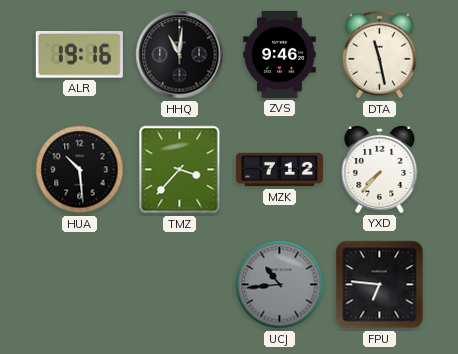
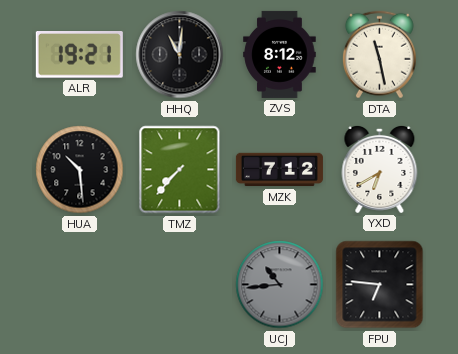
ALR: 19:16 -> 19:21 (79, 55)
ZVS: 9:46 -> 8:12 (280, 54)
TMZ: 3:37 -> 7:37 (180, 170)
YXD: 7:37 -> 6:40 (380, 169)
